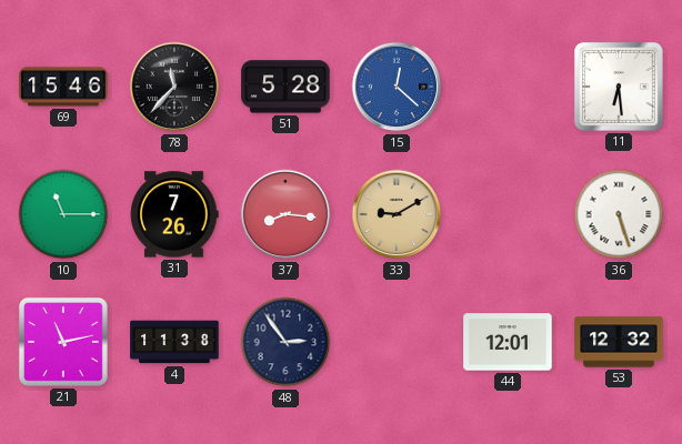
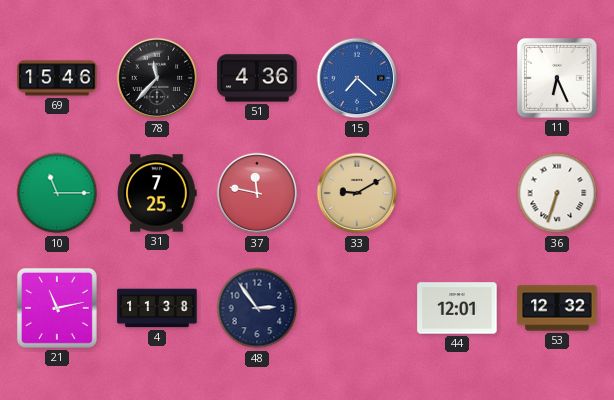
51: 5:28 -> 4:36 (257, 78)
15: 12:22 -> 7:22 (357, 78)
11: 6:29 -> 6:26 (557, 78)
31: 7:26 -> 7:25 (157, 193)
37: 8:16 -> 11:47 (257, 193)
36: 5:27 -> 6:33 (557, 193)
